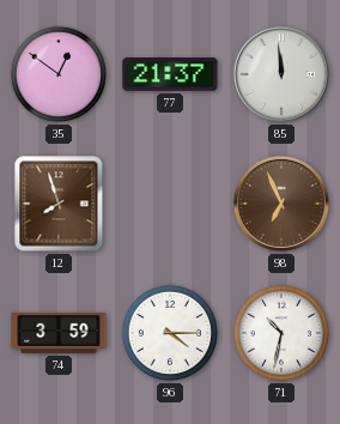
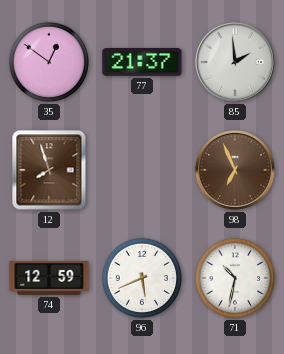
85: 11:59 -> 1:59 (235, 62)
74: 3:59 -> 12:59 (49, 278)
96: 4:15 -> 5:41 (142, 278)
